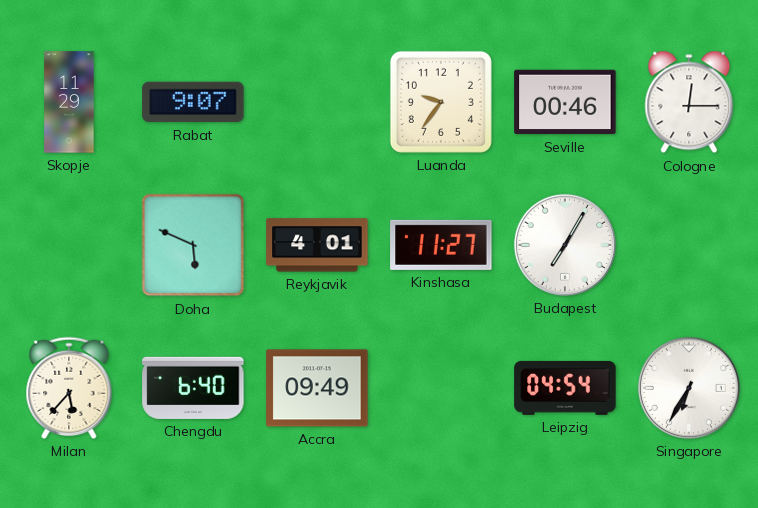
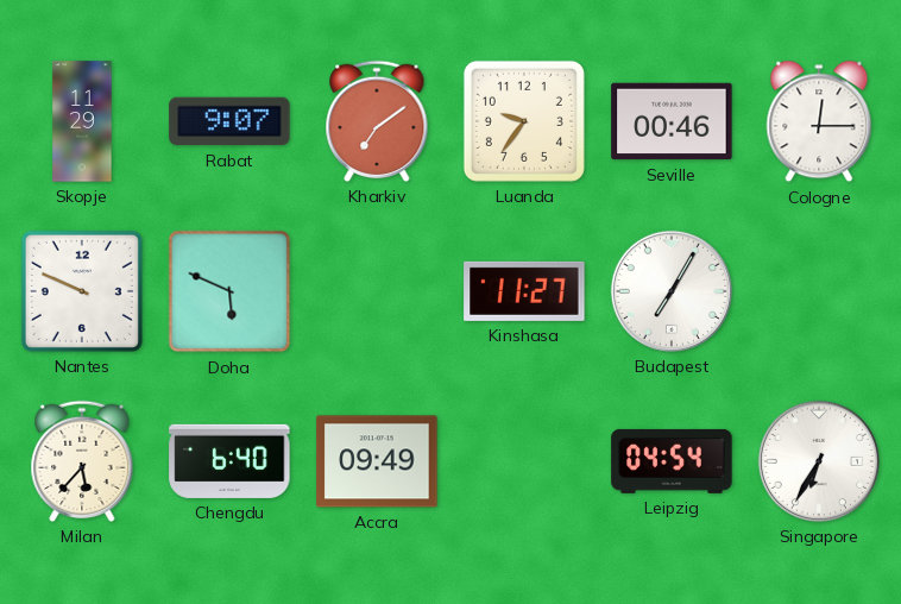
Kharkiv: none -> 7:09 (377, 121)
Nantes: none -> 9:49 (82, 291)
Reykjavik: 4:01 -> none (317, 245)
